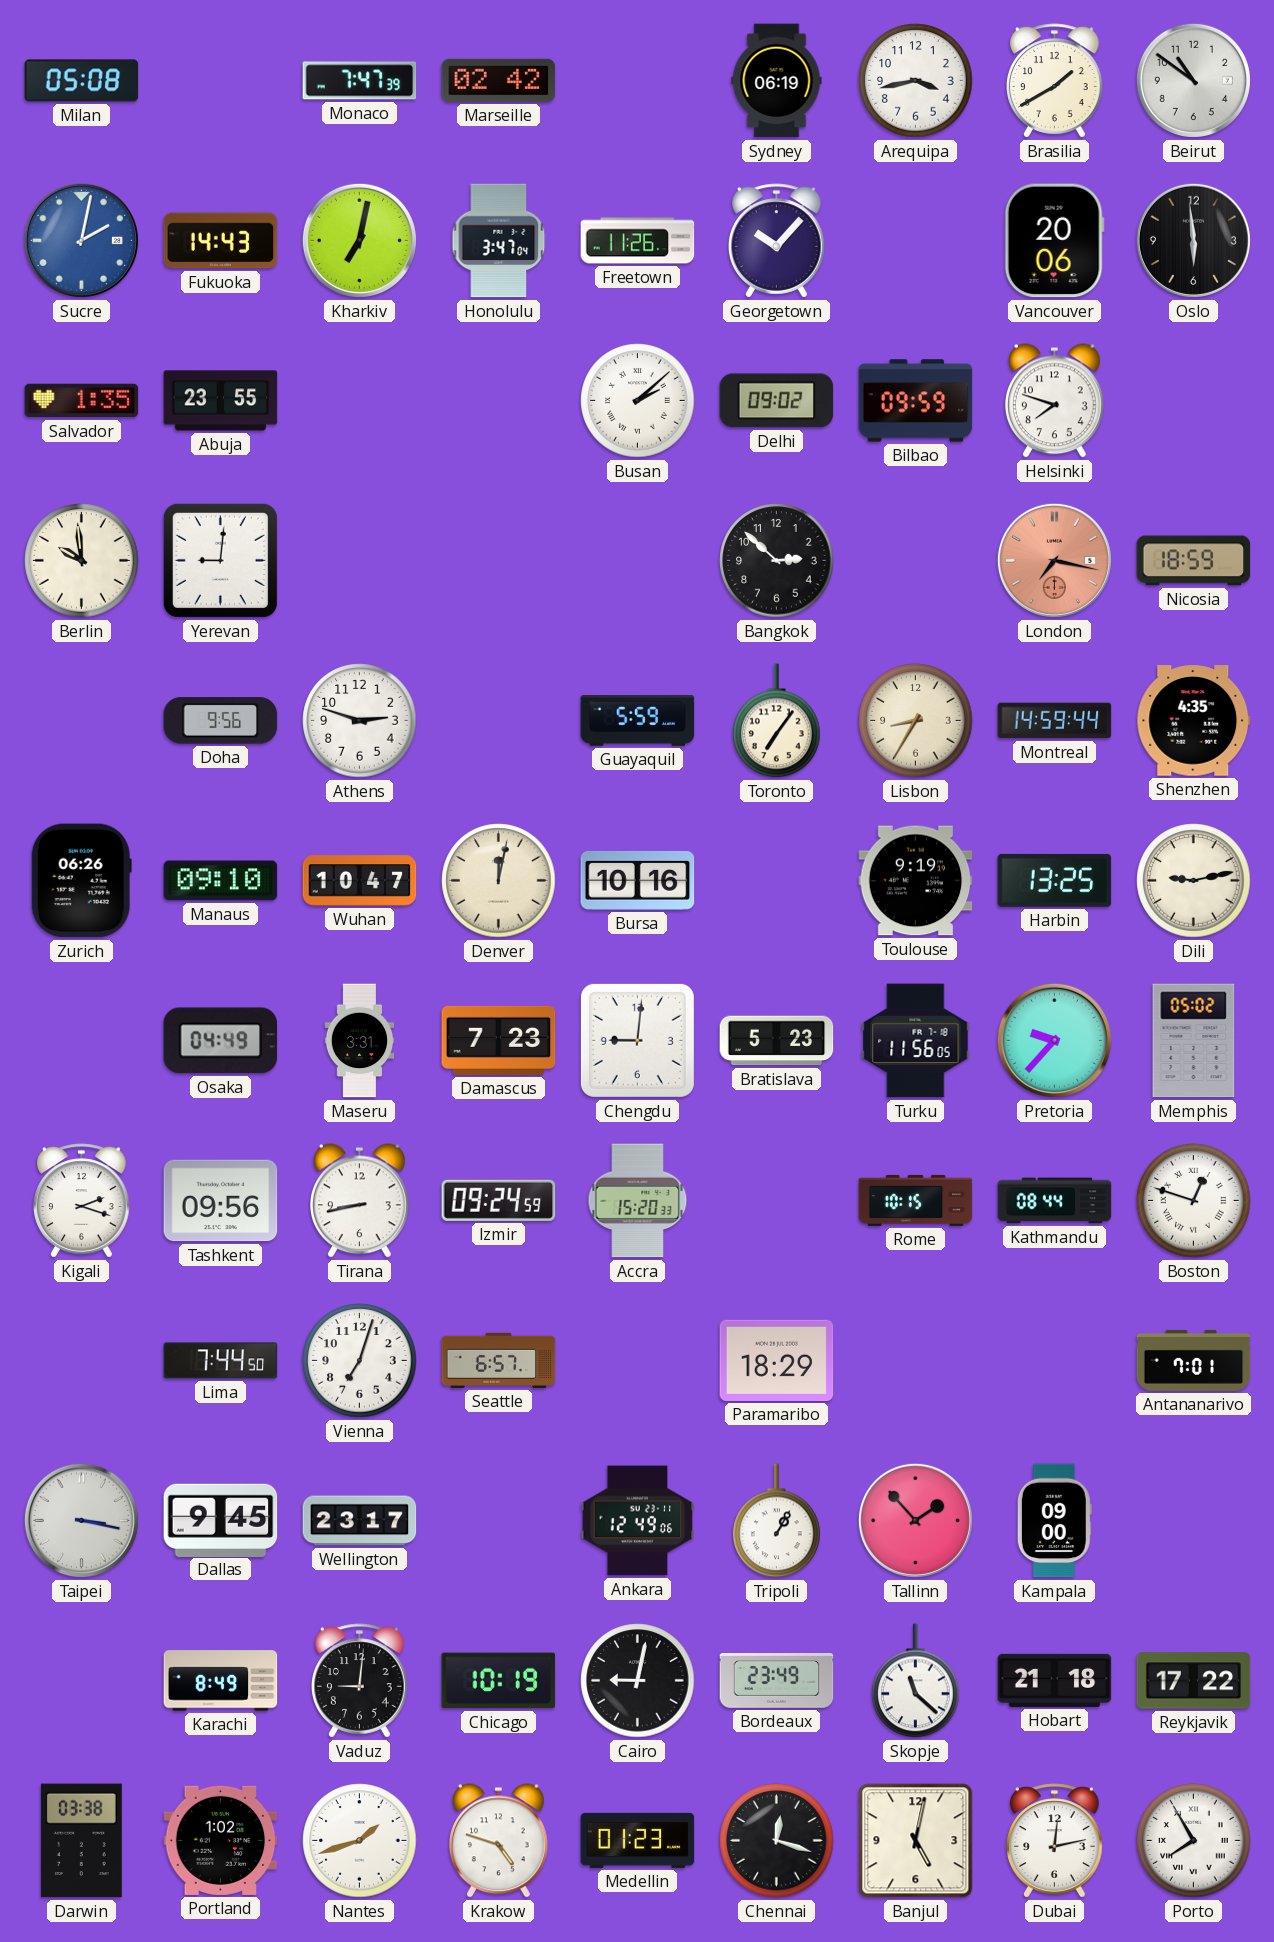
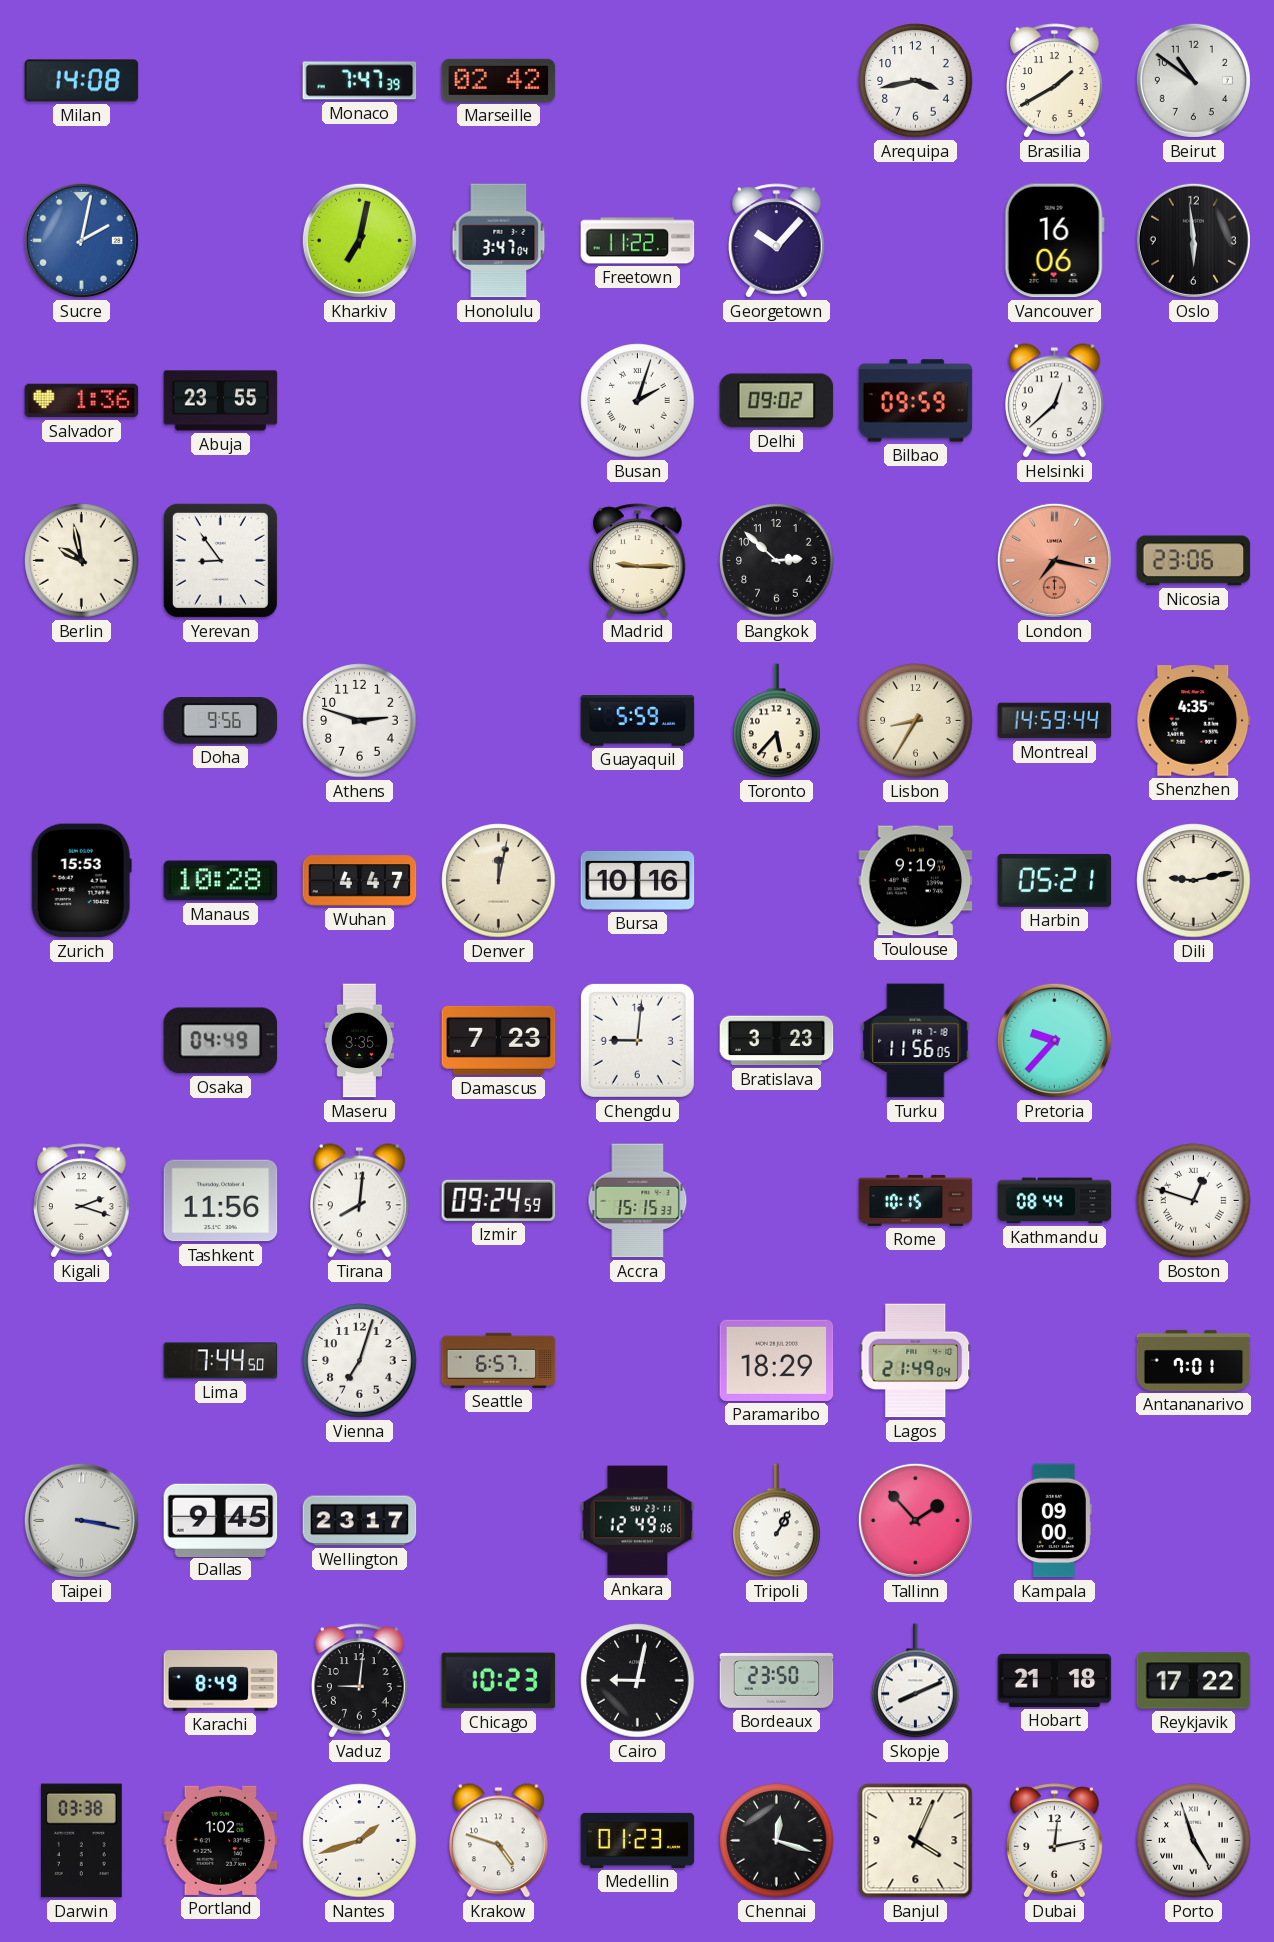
Milan: 05:08 -> 14:08 (82, 81)
Sydney: 06:19 -> none (777, 81)
Fukuoka: 14:43 -> none (221, 241)
Freetown: 11:26 -> 11:22 (638, 241)
Vancouver: 20:06 -> 16:06 (1054, 241)
Salvador: 1:35 -> 1:36 (82, 401)
Busan: 2:08 -> 2:03 (638, 401)
Helsinki: 7:48 -> 12:38 (1055, 401)
Berlin: 9:59 -> 9:58 (82, 561)
Yerevan: 9:01 -> 8:54 (220, 560)
Madrid: none -> 9:15 (638, 561)
Nicosia: 18:59 -> 23:06 (1194, 561)
Toronto: 7:06 -> 5:37 (777, 721)
Zurich: 06:26 -> 15:53 (81, 881)
Manaus: 09:10 -> 10:28 (221, 881)
Wuhan: 10:47 -> 4:47 (360, 881)
Harbin: 13:25 -> 05:21 (1055, 880)
Maseru: 3:31 -> 3:35 (360, 1041)
Bratislava: 5:23 -> 3:23 (777, 1041)
Memphis: 05:02 -> none (1194, 1041)
Tashkent: 09:56 -> 11:56 (221, 1201)
Tirana: 8:43 -> 8:01 (360, 1201)
Accra: 15:20 -> 15:15 (638, 1201)
Lagos: none -> 21:49 (916, 1361)
Chicago: 10:19 -> 10:23 (499, 1681)
Bordeaux: 23:49 -> 23:50 (777, 1681)
Skopje: 11:22 -> 8:11 (916, 1681)
Banjul: 5:02 -> 4:04 (916, 1841)
Porto: 7:55 -> 4:57 (1194, 1841)
